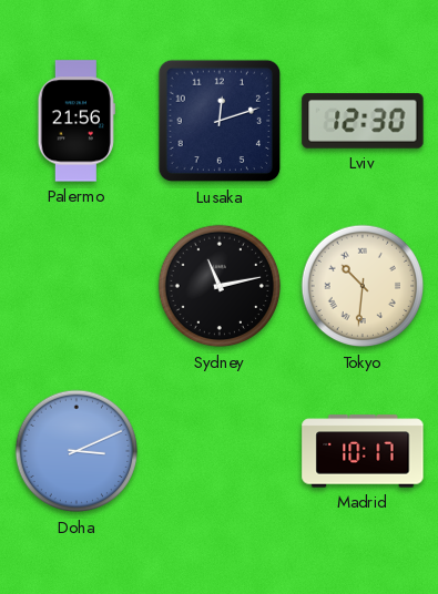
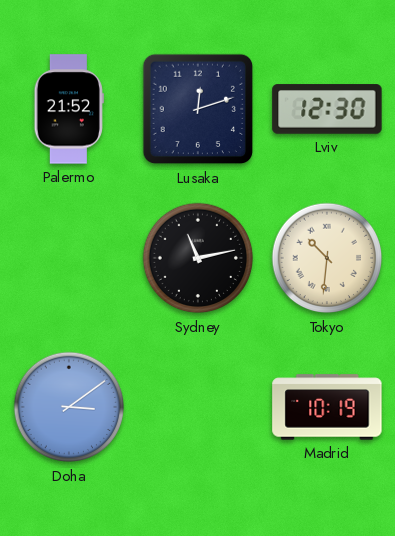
Palermo: 21:56 -> 21:52 (69, 109)
Doha: 3:11 -> 3:09 (69, 407)
Madrid: 10:17 -> 10:19 (327, 407)
